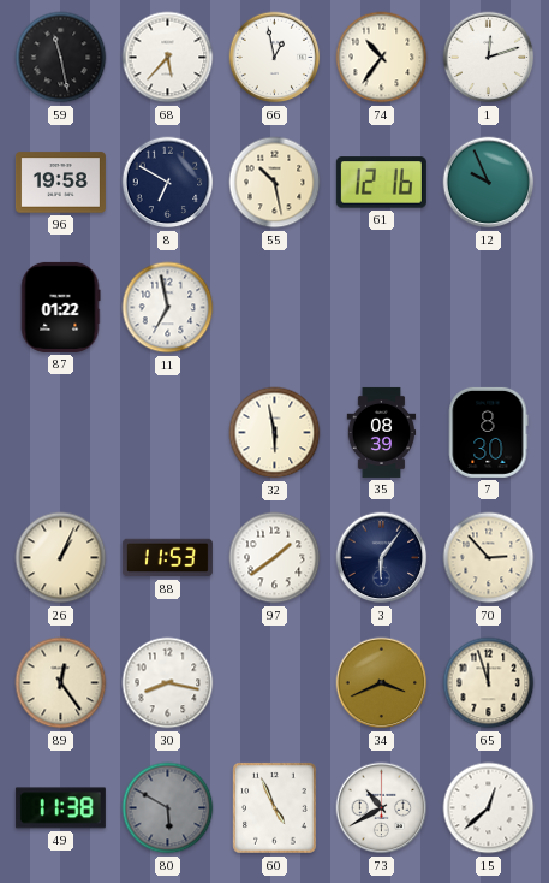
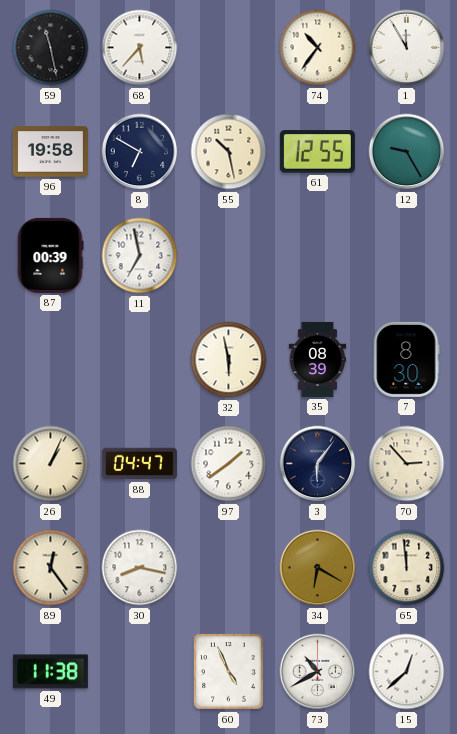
66: 12:58 -> none (275, 58)
1: 12:12 -> 11:55 (407, 48)
61: 12:16 -> 12:55 (317, 152)
12: 9:56 -> 9:25 (407, 152)
87: 01:22 -> 00:39 (50, 255)
88: 11:53 -> 04:47 (139, 464)
34: 3:41 -> 6:20 (318, 568)
65: 11:57 -> 11:59 (407, 568)
80: 5:50 -> none (168, 808)
